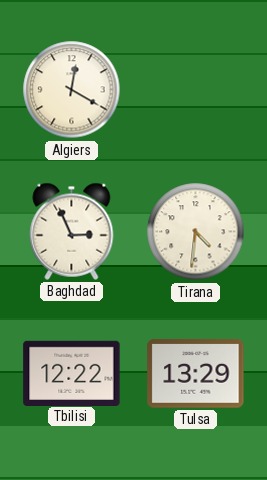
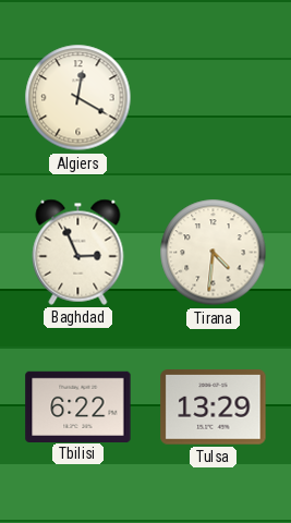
Tbilisi: 12:22 -> 6:22 (78, 406)
